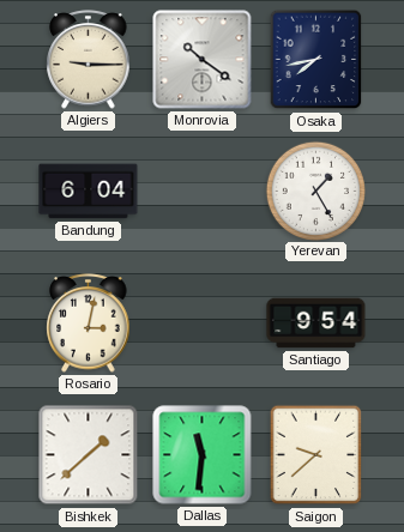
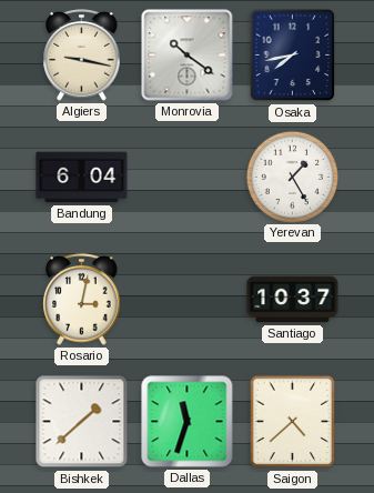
Algiers: 9:15 -> 9:17 (82, 56)
Santiago: 9:54 -> 10:37 (293, 300)
Dallas: 11:31 -> 11:33 (188, 422)
Saigon: 9:38 -> 4:38 (293, 422)
